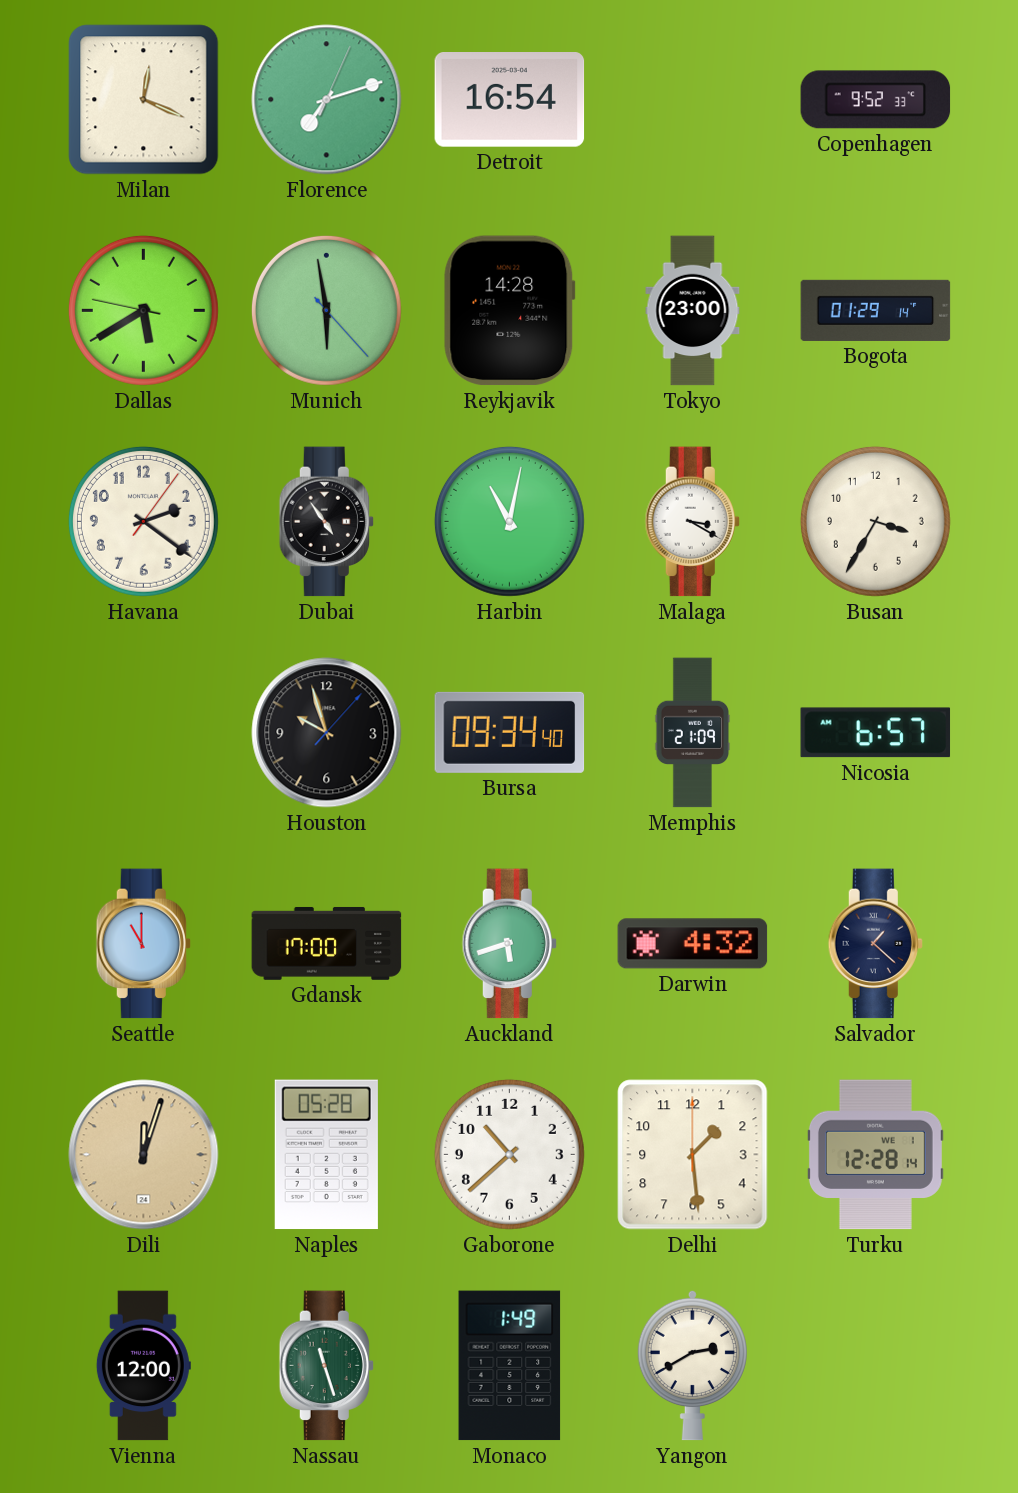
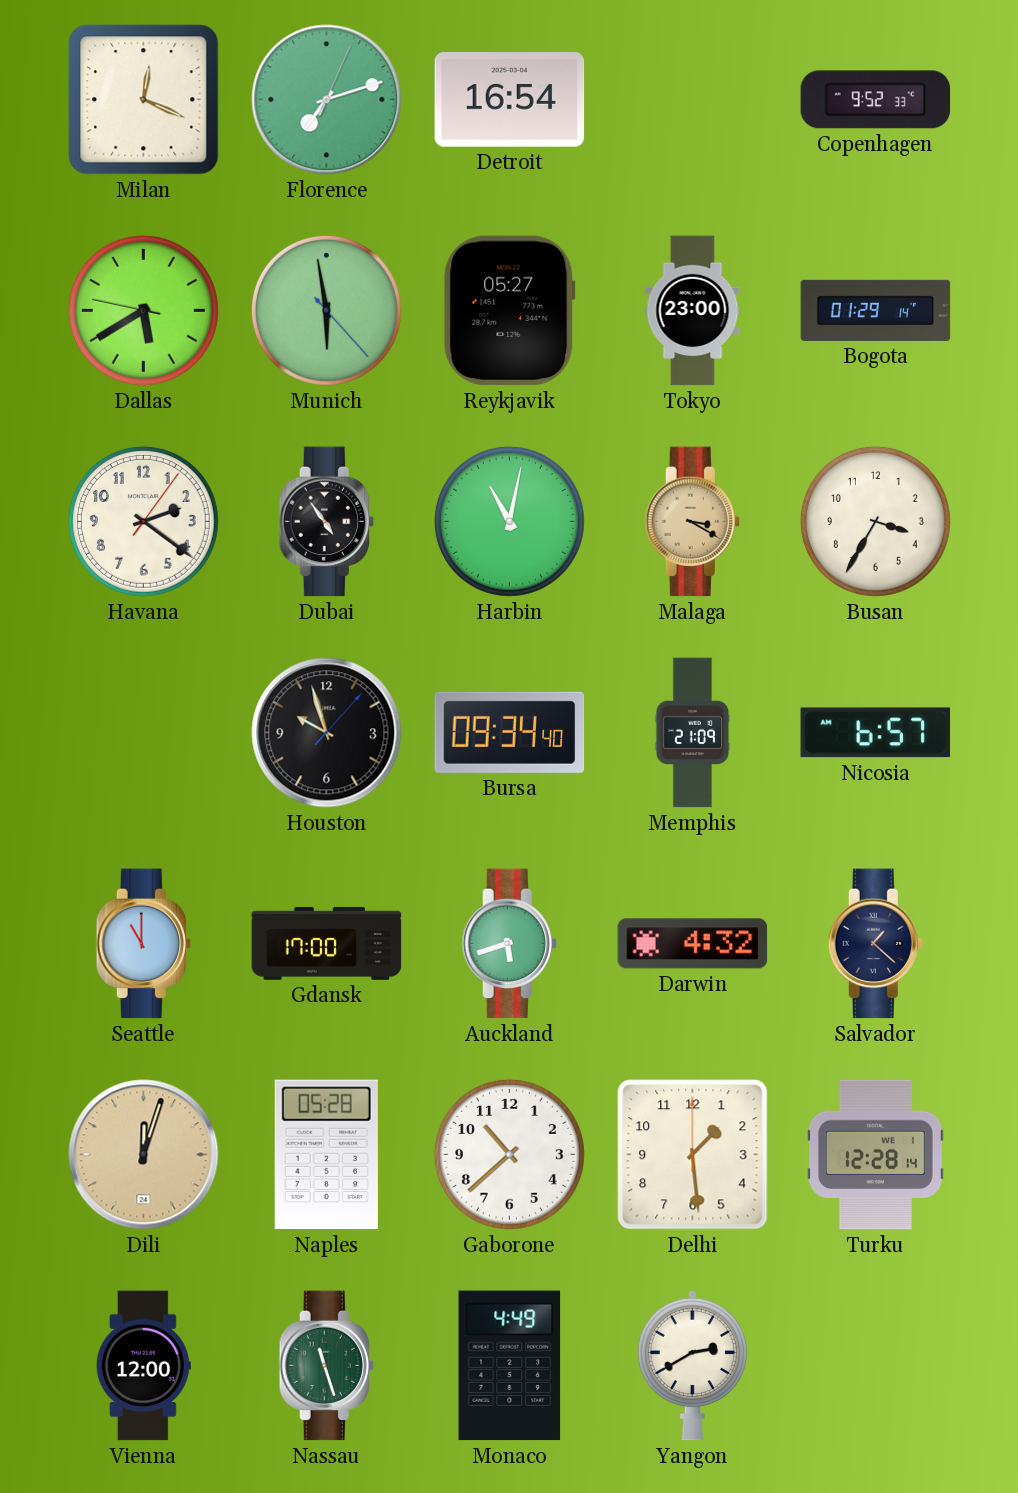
Reykjavik: 14:28 -> 05:27 (510, 311)
Malaga dial: white -> champagne (692, 522)
Monaco: 1:49 -> 4:49 (510, 1366)
